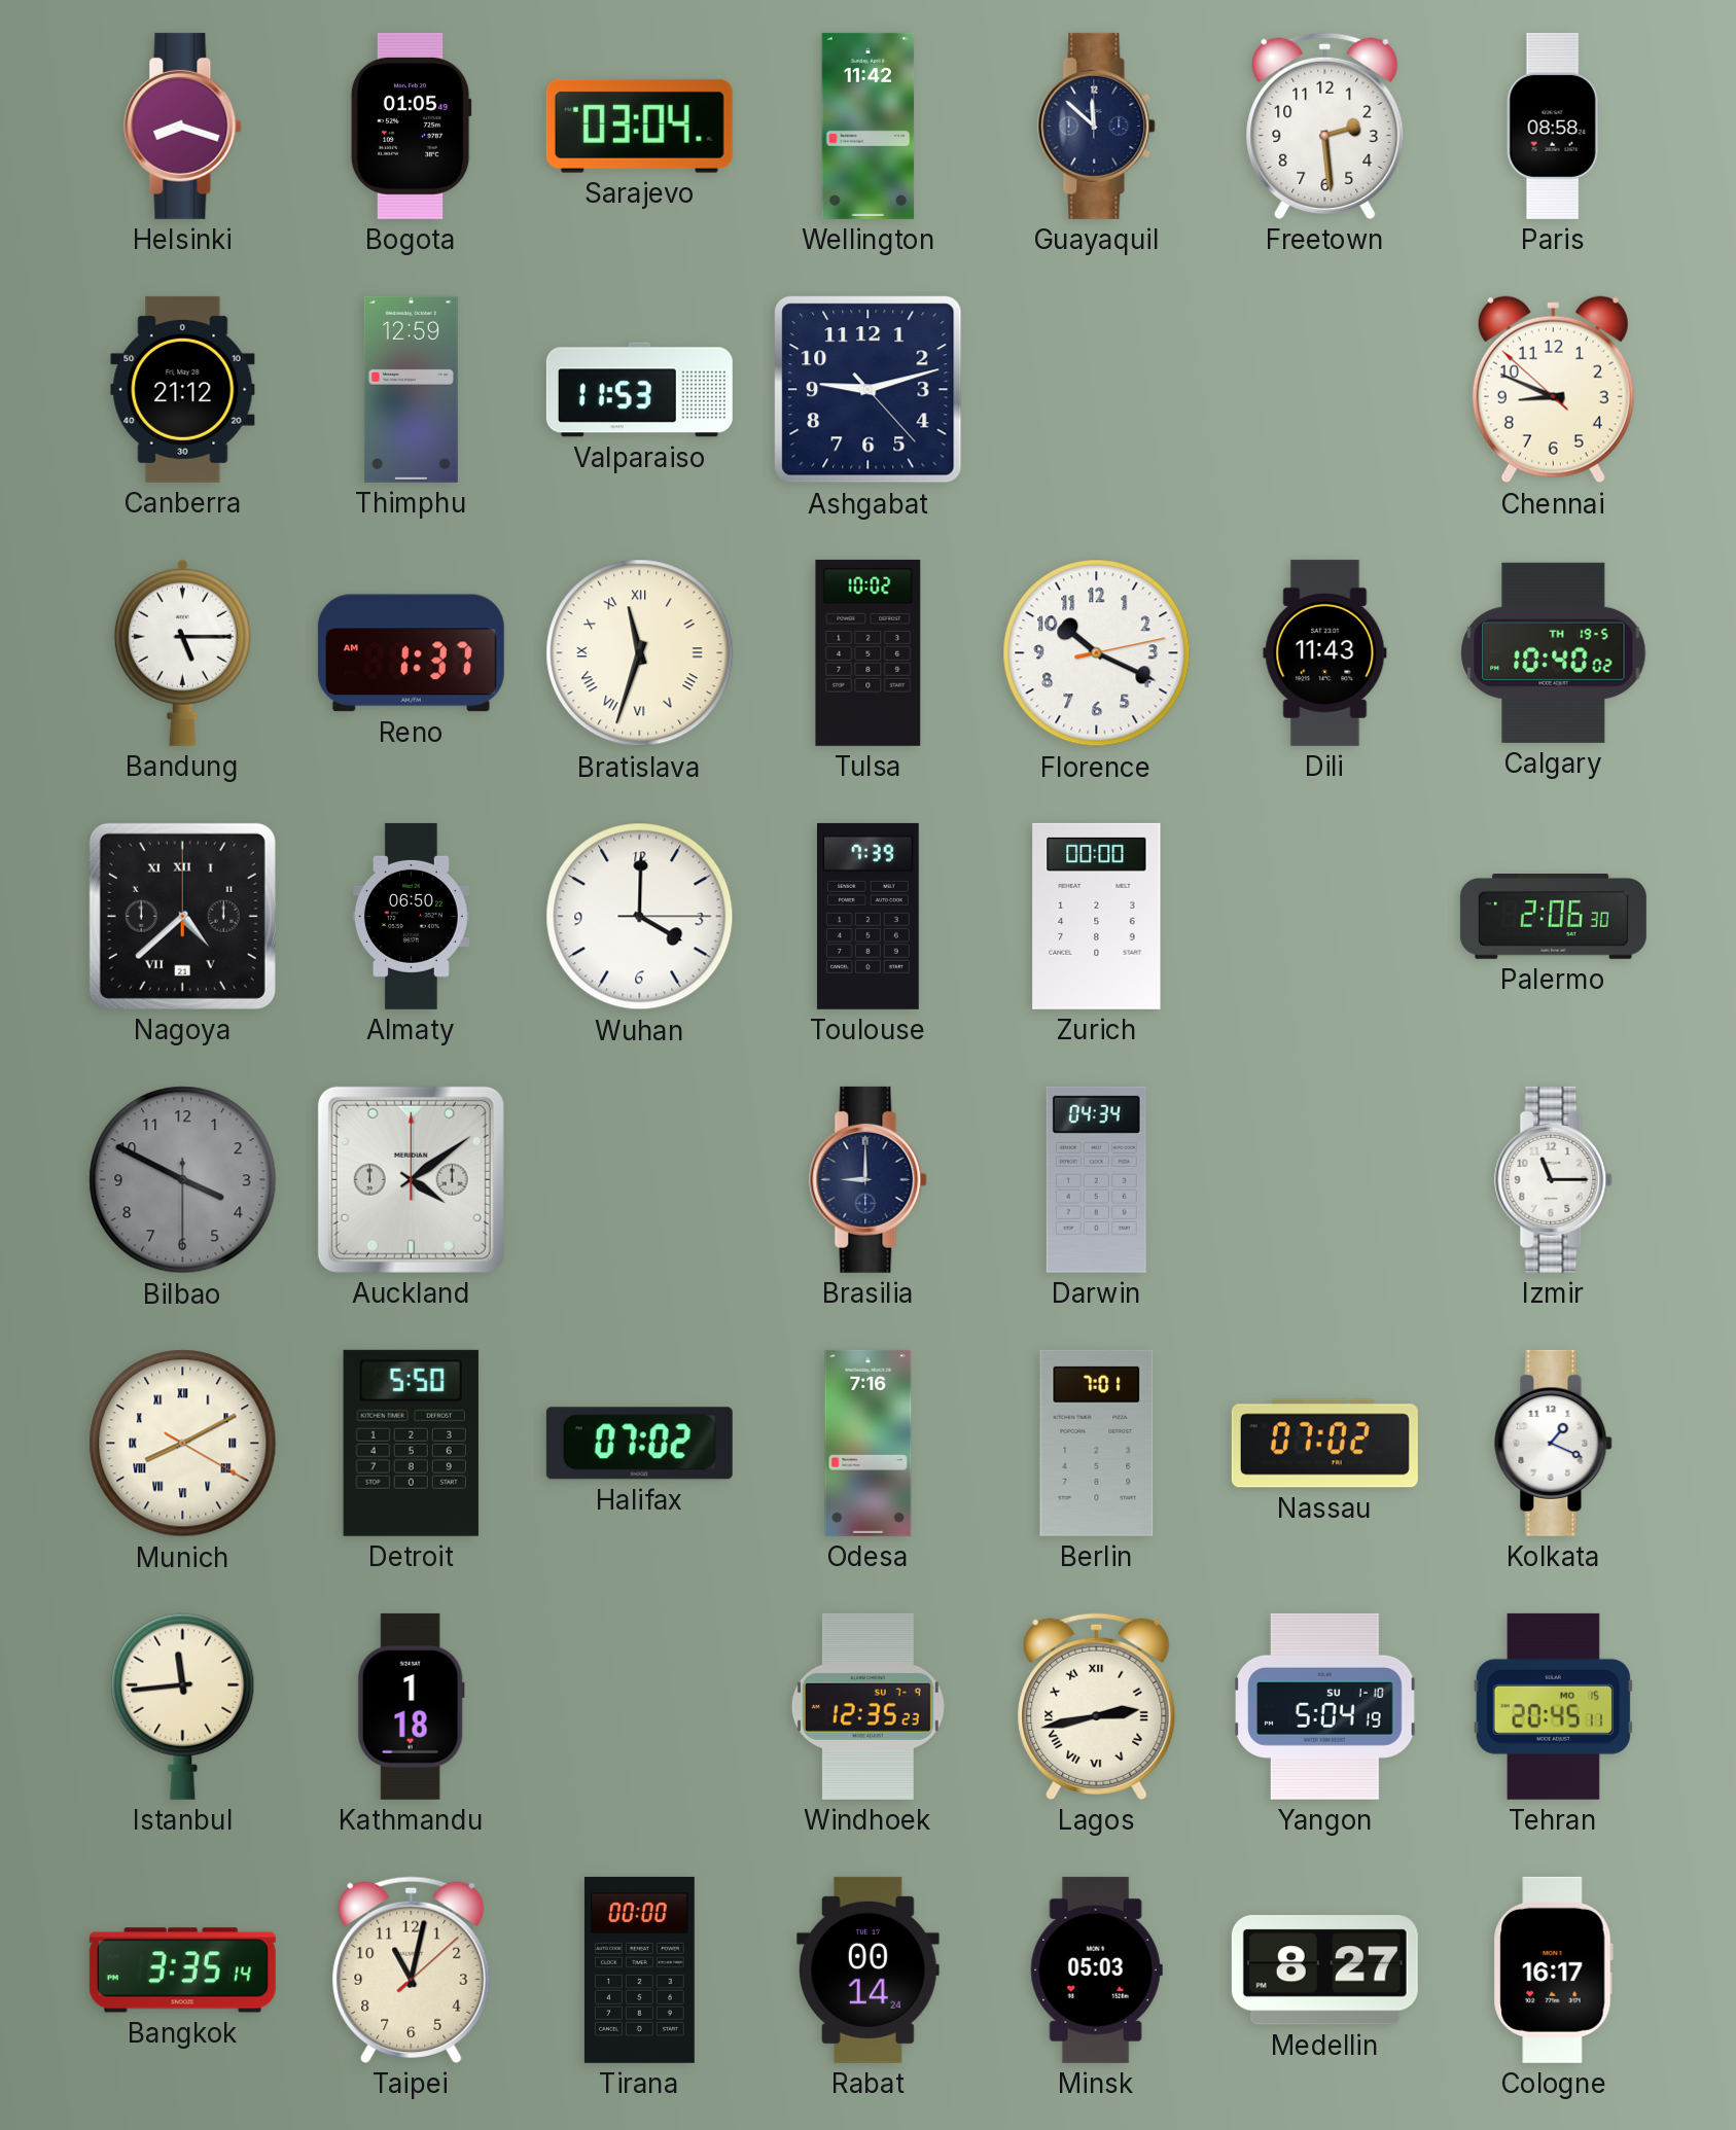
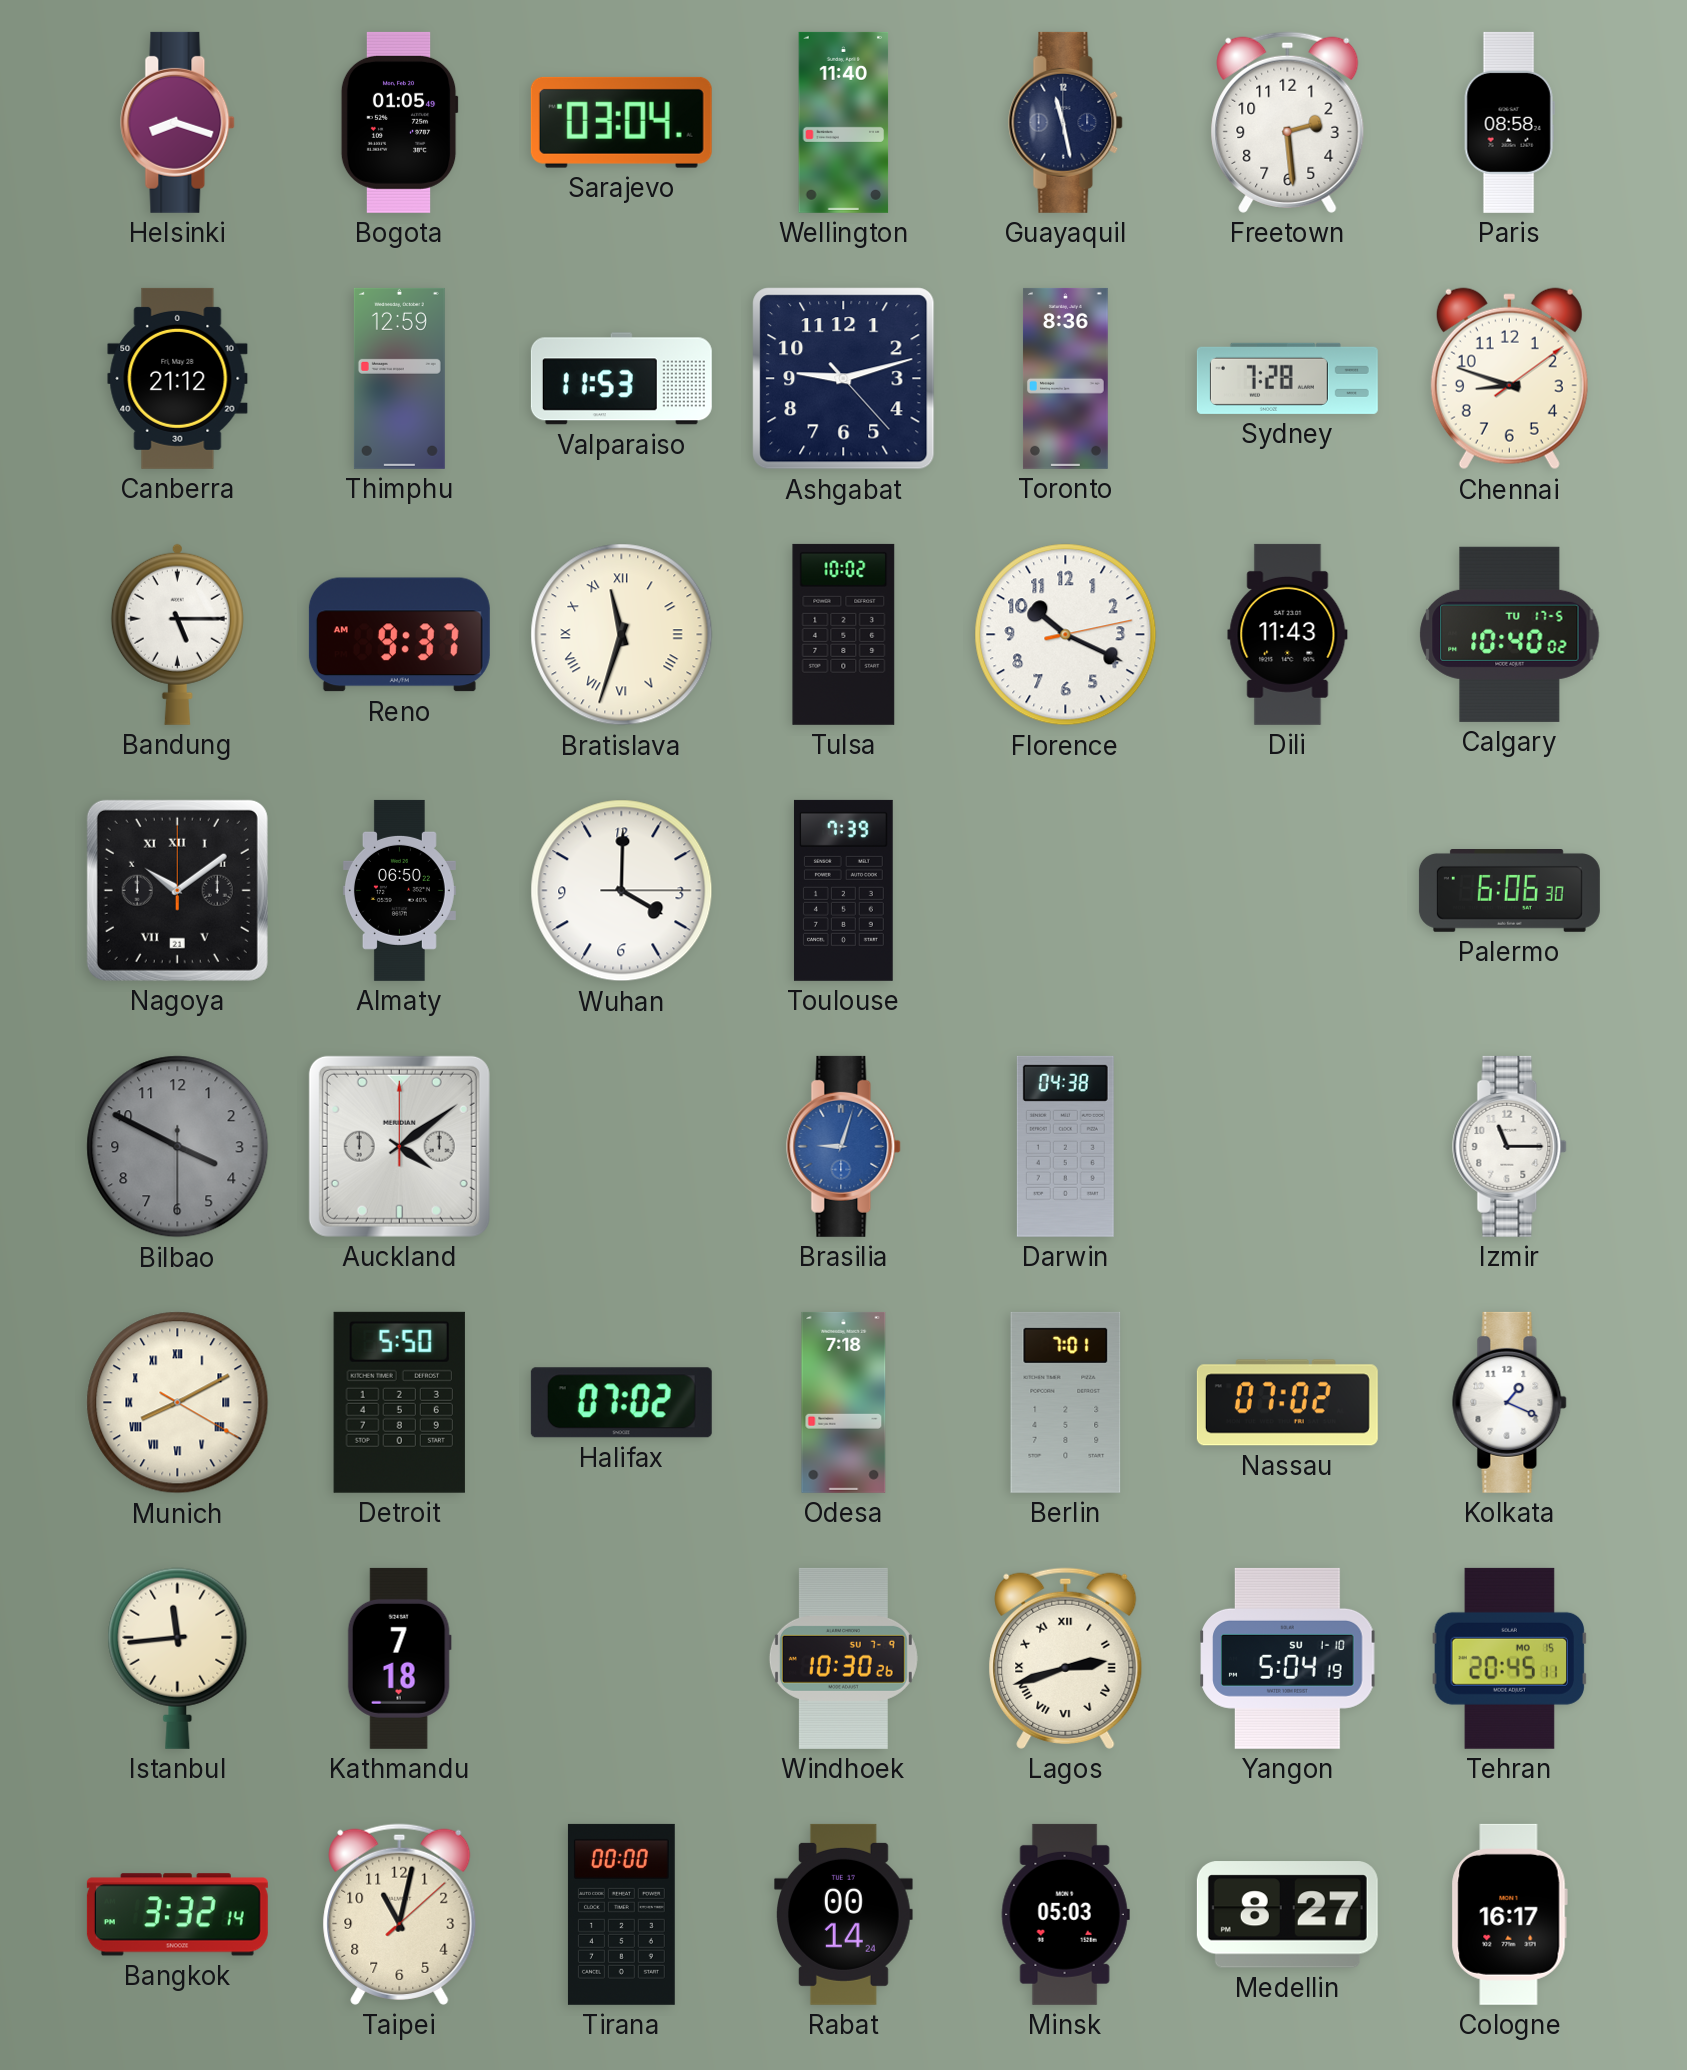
Wellington: 11:42 -> 11:40 (844, 122)
Guayaquil: 11:52 -> 11:28 (1066, 122)
Toronto: none -> 8:36 (1065, 378)
Sydney: none -> 7:28 (1287, 378)
Chennai: 8:48:52 -> 8:48:09 (1509, 379)
Reno: 1:37 -> 9:37 (399, 635)
Calgary date: TH 19-5 -> TU 17-5 (1510, 634)
Nagoya: 4:38 -> 10:09 (177, 890)
Zurich: 00:00 -> none (1097, 916)
Palermo: 2:06 -> 6:06 (1509, 891)
Brasilia: 9:00 -> 9:03 (844, 1146)
Brasilia dial: navy -> blue (844, 1146)
Darwin: 04:34 -> 04:38 (1065, 1146)
Odesa: 7:16 -> 7:18 (844, 1402)
Kathmandu: 1:18 -> 7:18 (399, 1658)
Windhoek: 12:35 -> 10:30 (843, 1658)
Lagos: 2:43 -> 2:42 (1066, 1658)
Bangkok: 3:35 -> 3:32 (177, 1915)
